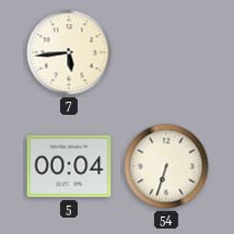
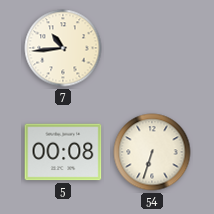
7: 5:44 -> 10:44 (63, 48)
5: 00:04 -> 00:08 (63, 152)
